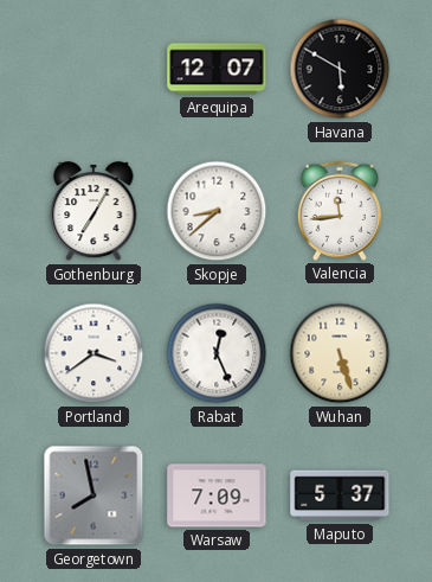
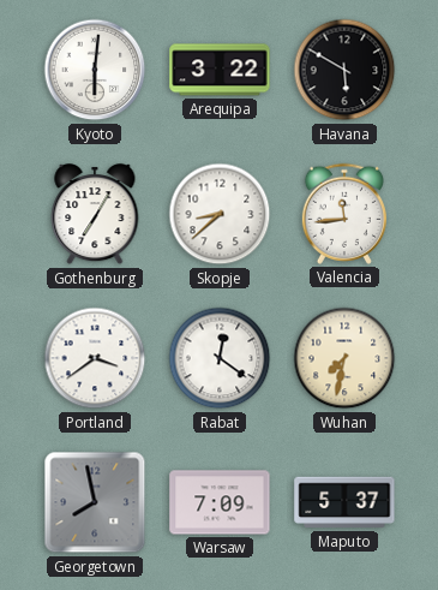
Kyoto: none -> 6:01 (95, 70)
Arequipa: 12:07 -> 3:22 (220, 70)
Rabat: 12:26 -> 12:21 (220, 358)
Wuhan: 5:27 -> 7:32 (344, 358)
